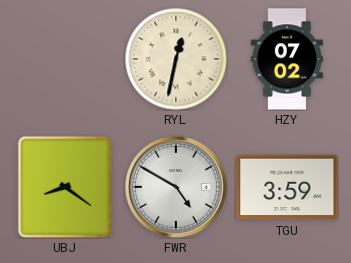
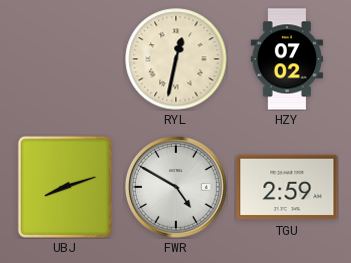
UBJ: 8:21 -> 8:12 (65, 187)
TGU: 3:59 -> 2:59 (287, 187)
